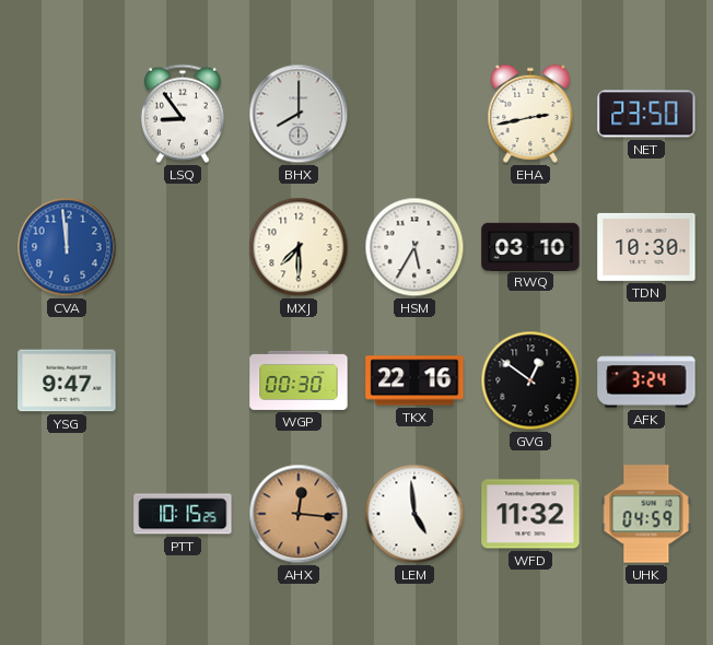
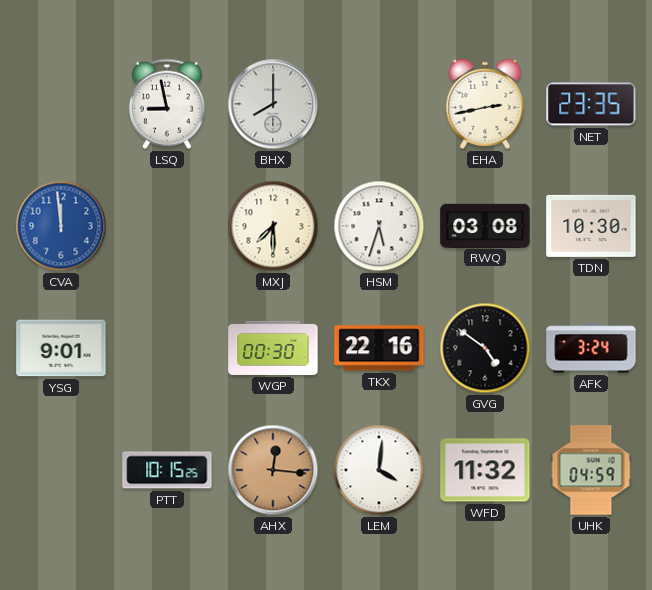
LSQ: 8:54 -> 8:58 (167, 104)
NET: 23:50 -> 23:35 (591, 104)
HSM: 5:35 -> 5:33 (379, 226)
RWQ: 03:10 -> 03:08 (485, 225)
YSG: 9:47 -> 9:01 (61, 348)
GVG: 12:51 -> 4:51 (485, 348)
LEM: 4:59 -> 4:01 (379, 470)
